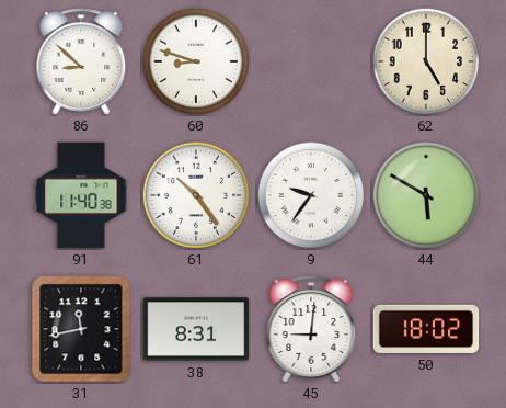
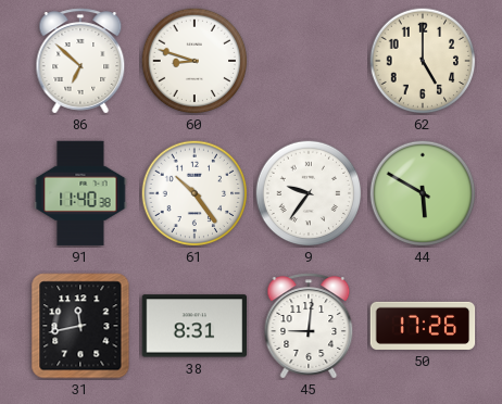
86: 8:52 -> 6:52 (80, 61)
50: 18:02 -> 17:26 (423, 326)
